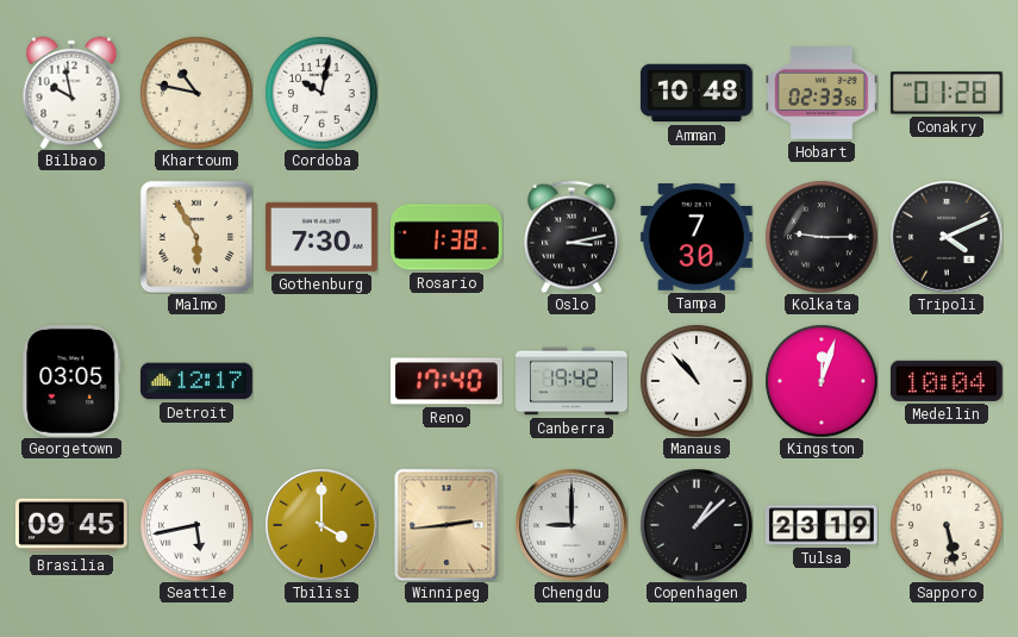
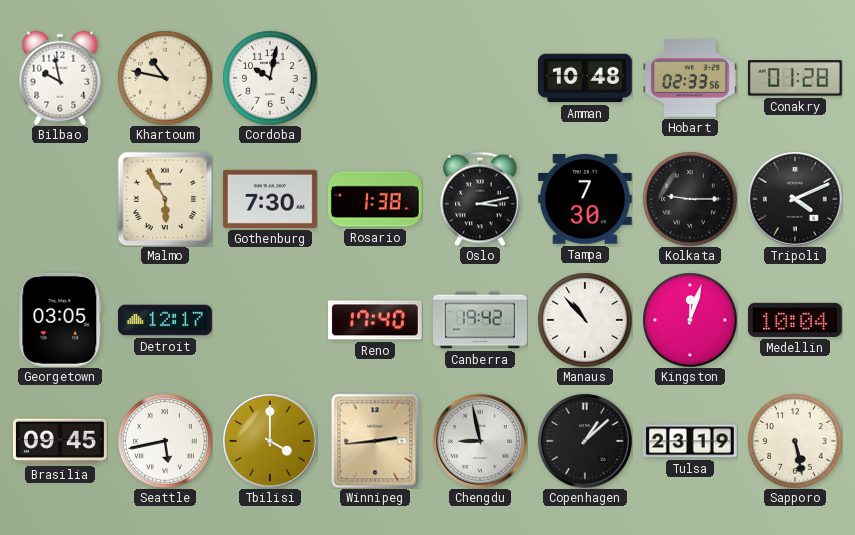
Chengdu: 9:00 -> 8:58 (480, 441)
